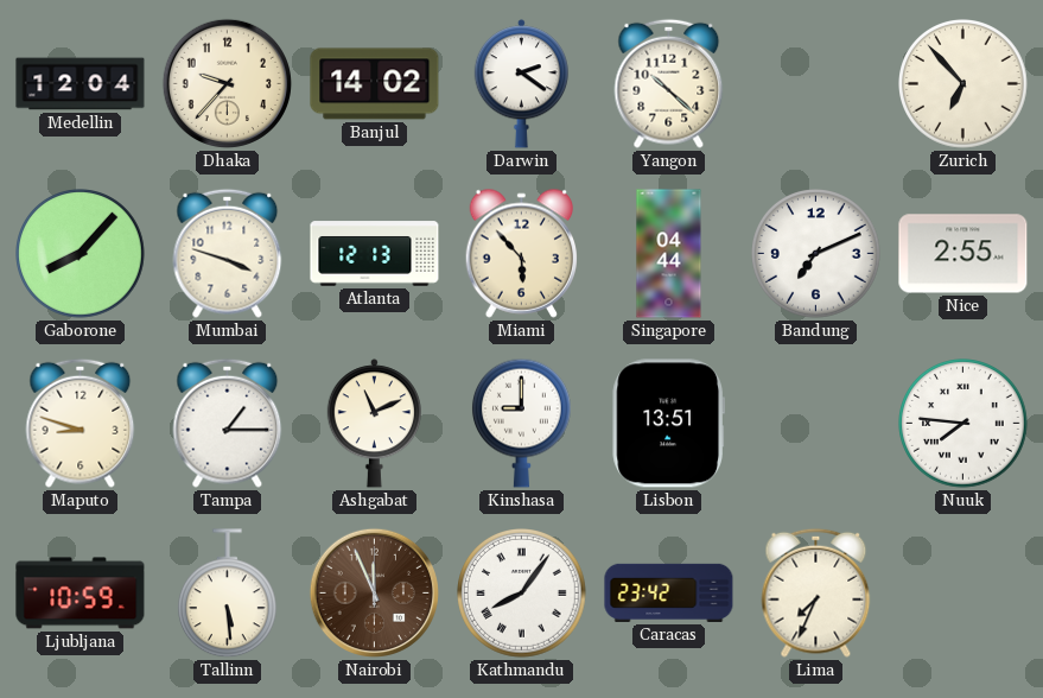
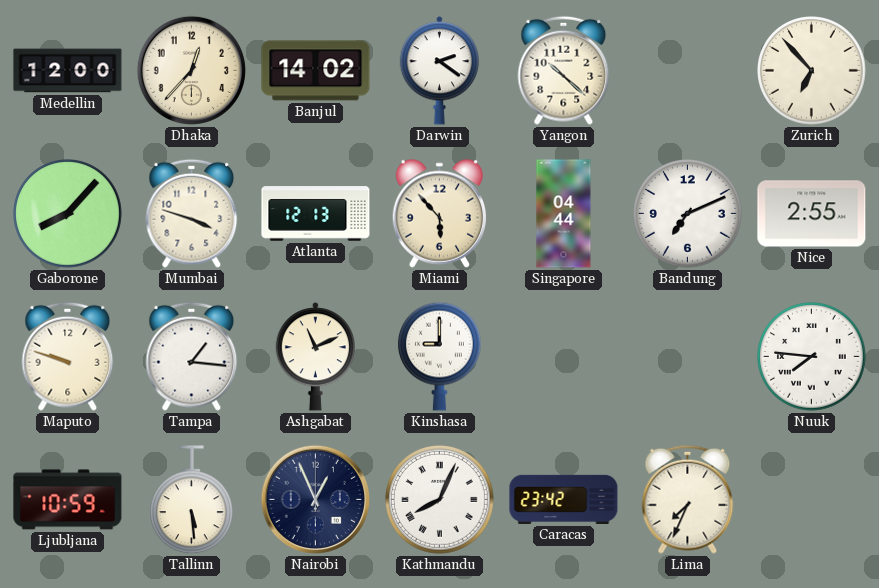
Medellin: 12:04 -> 12:00 (68, 71)
Dhaka: 9:37 -> 12:37 (191, 70)
Maputo: 8:48 -> 9:48 (68, 356)
Tampa: 1:15 -> 1:16 (192, 356)
Lisbon: 13:51 -> none (668, 424)
Nairobi: 11:56 -> 12:56 (315, 499)
Nairobi dial: brown -> navy (315, 499)
Kathmandu: 8:06 -> 8:04 (440, 500)
